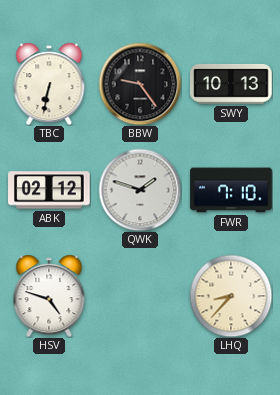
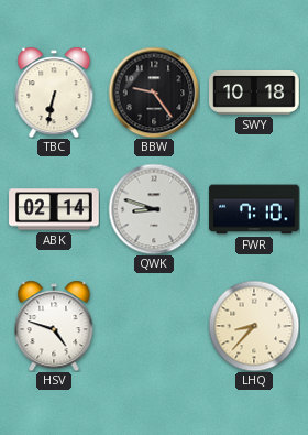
SWY: 10:13 -> 10:18 (254, 93)
ABK: 02:12 -> 02:14 (54, 209)
QWK: 1:48 -> 8:48 (154, 209)
